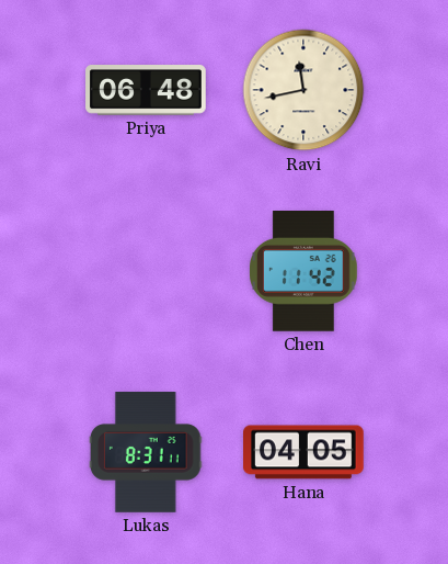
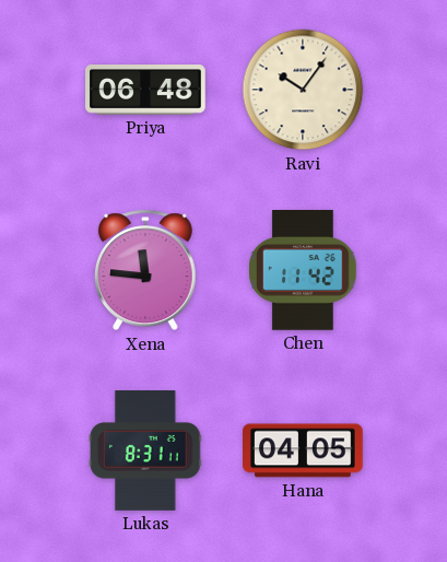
Ravi: 11:43 -> 10:06 (303, 90)
Xena: none -> 11:46 (145, 270)
